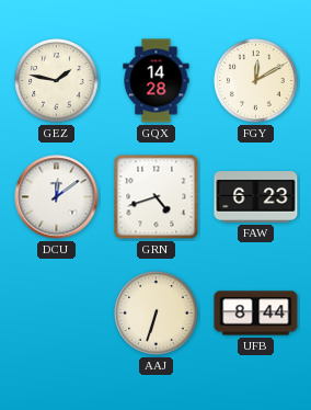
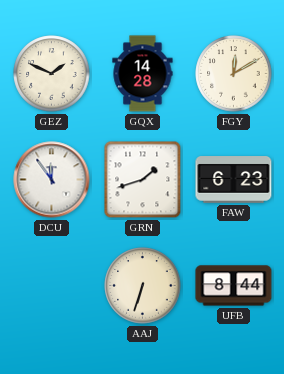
GEZ: 1:47 -> 1:49 (52, 74)
DCU: 12:09 -> 11:54 (52, 180)
GRN: 4:42 -> 1:42 (143, 180)
